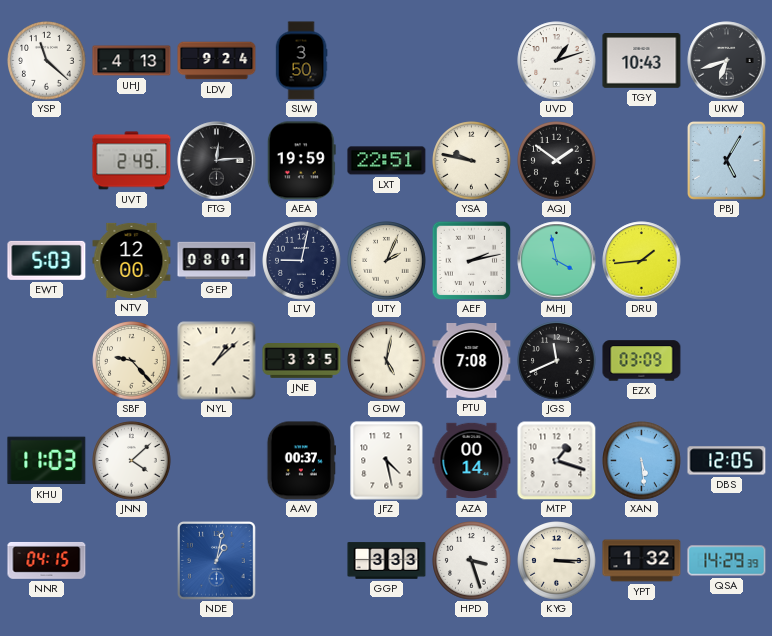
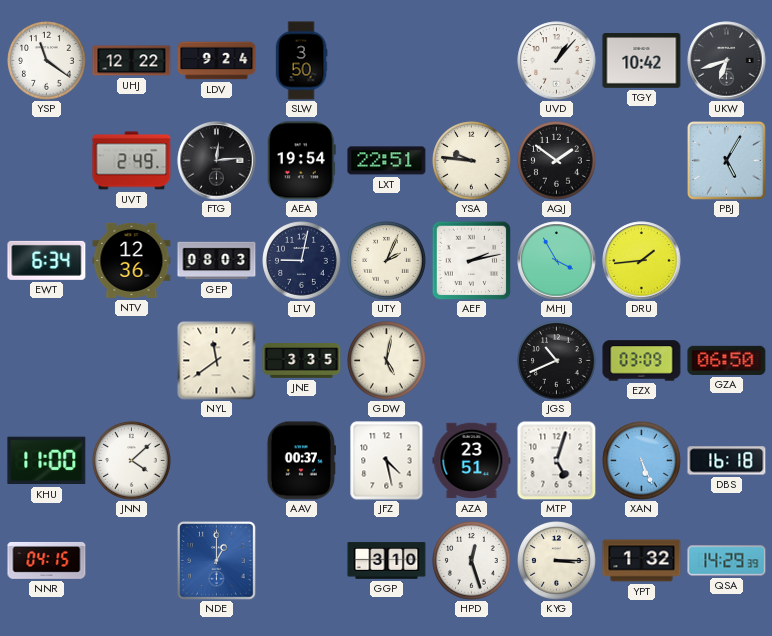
YSP: 11:22 -> 11:21 (47, 61)
UHJ: 4:13 -> 12:22 (132, 61)
UVD: 1:12 -> 1:07 (557, 61)
TGY: 10:43 -> 10:42 (642, 61)
AEA: 19:59 -> 19:54 (301, 161)
YSA: 9:47 -> 9:46 (472, 161)
EWT: 5:03 -> 6:34 (47, 260)
NTV: 12:00 -> 12:36 (132, 260)
GEP: 08:01 -> 08:03 (217, 261)
MHJ: 3:58 -> 3:55 (557, 261)
SBF: 9:23 -> none (132, 361)
NYL: 1:08 -> 11:39 (217, 361)
PTU: 7:08 -> none (472, 361)
JGS: 11:41 -> 10:41 (557, 361)
GZA: none -> 06:50 (727, 360)
KHU: 11:03 -> 11:00 (47, 461)
AZA: 00:14 -> 23:51 (472, 461)
MTP: 1:18 -> 5:03 (557, 461)
XAN: 5:29 -> 5:26 (642, 461)
DBS: 12:05 -> 16:18 (727, 461)
NDE: 1:02 -> 1:00 (217, 561)
GGP: 3:33 -> 3:10 (387, 561)
HPD: 3:27 -> 12:27 (472, 561)
